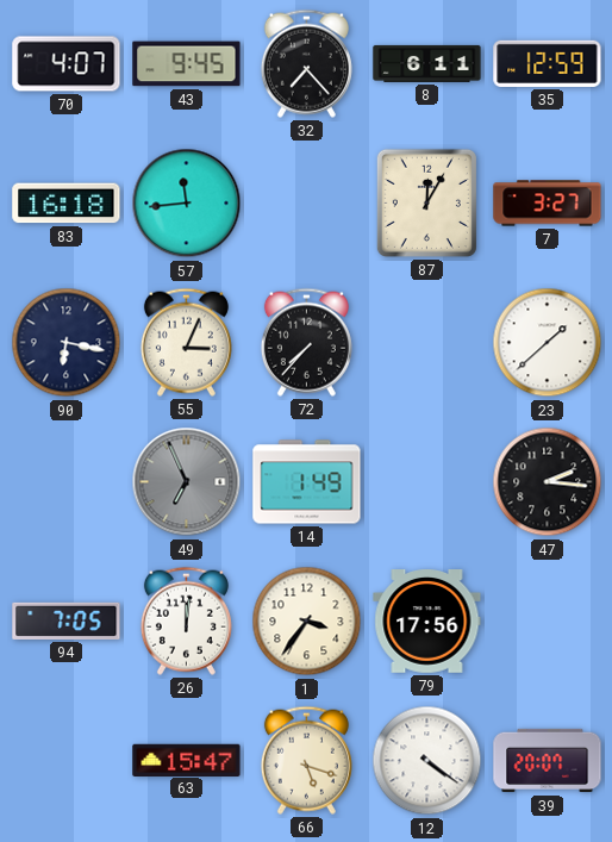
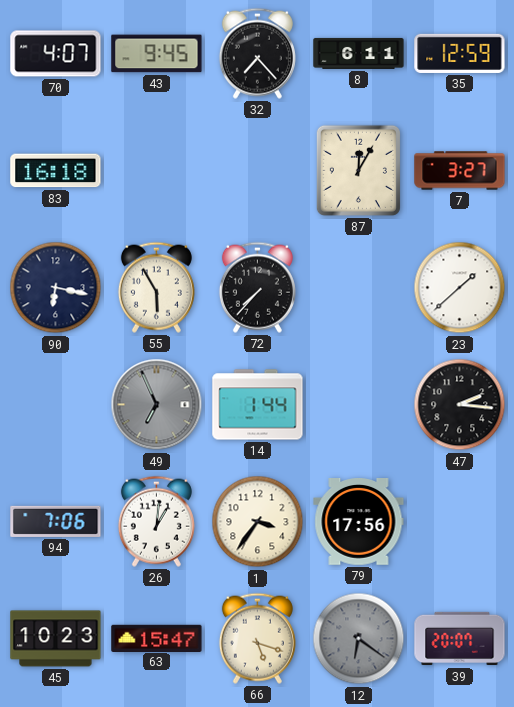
57: 11:44 -> none (187, 204)
55: 3:04 -> 5:55 (156, 287)
14: 1:49 -> 1:44 (258, 405)
94: 7:05 -> 7:06 (56, 521)
26: 12:01 -> 1:01 (156, 521)
45: none -> 10:23 (56, 639)
12: 4:21 -> 6:21 (359, 639)
12 dial: white -> grey (359, 639)
